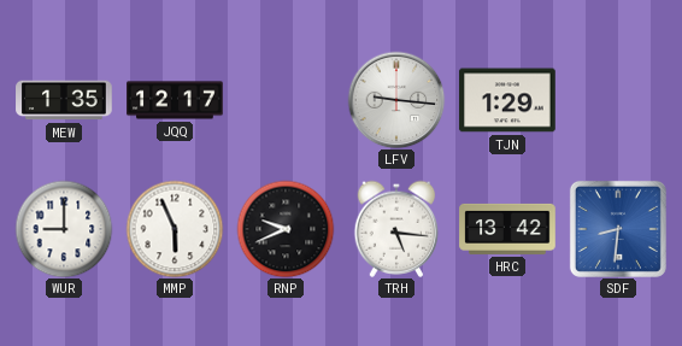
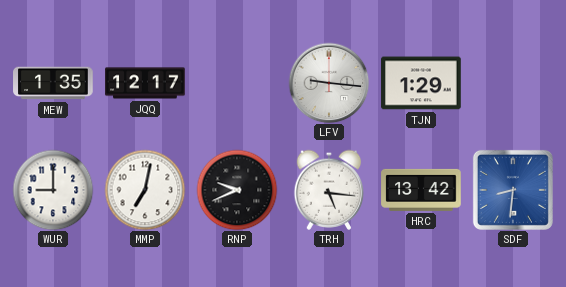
MMP: 5:56 -> 7:02 (145, 190)
